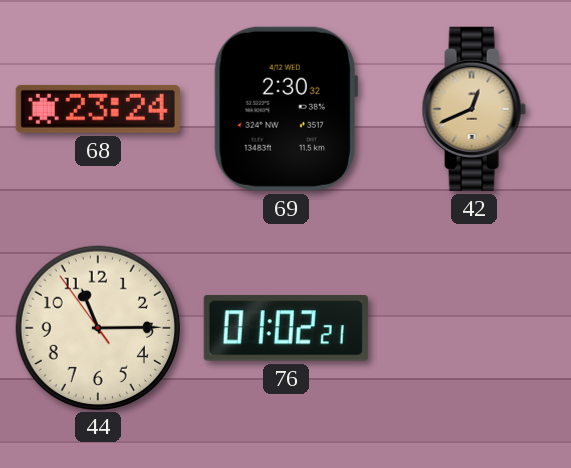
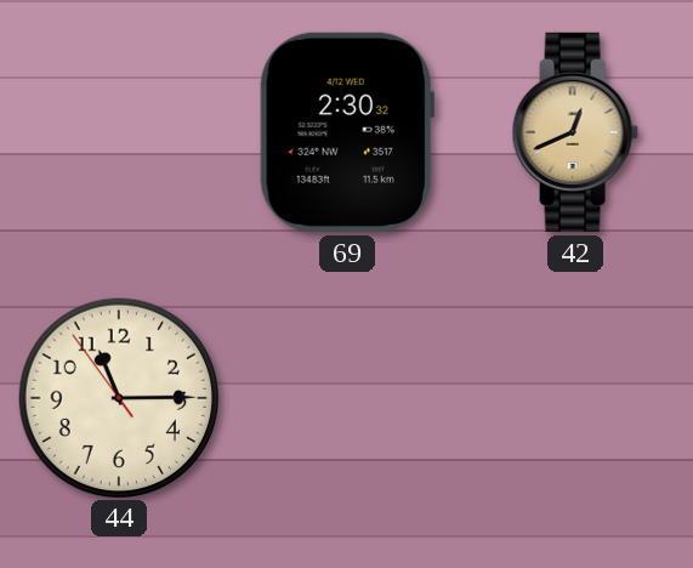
68: 23:24 -> none (98, 109)
76: 01:02 -> none (286, 328)
